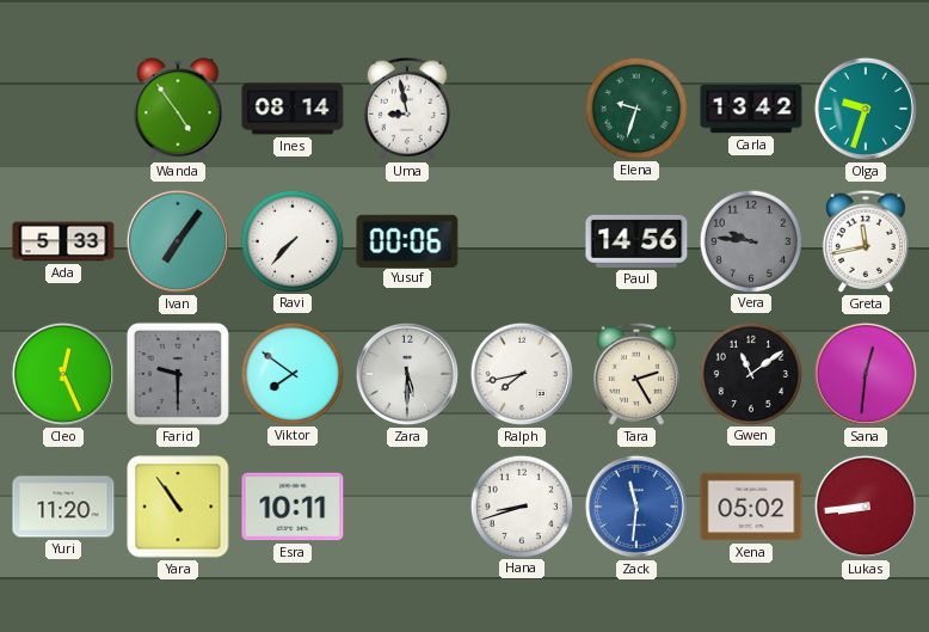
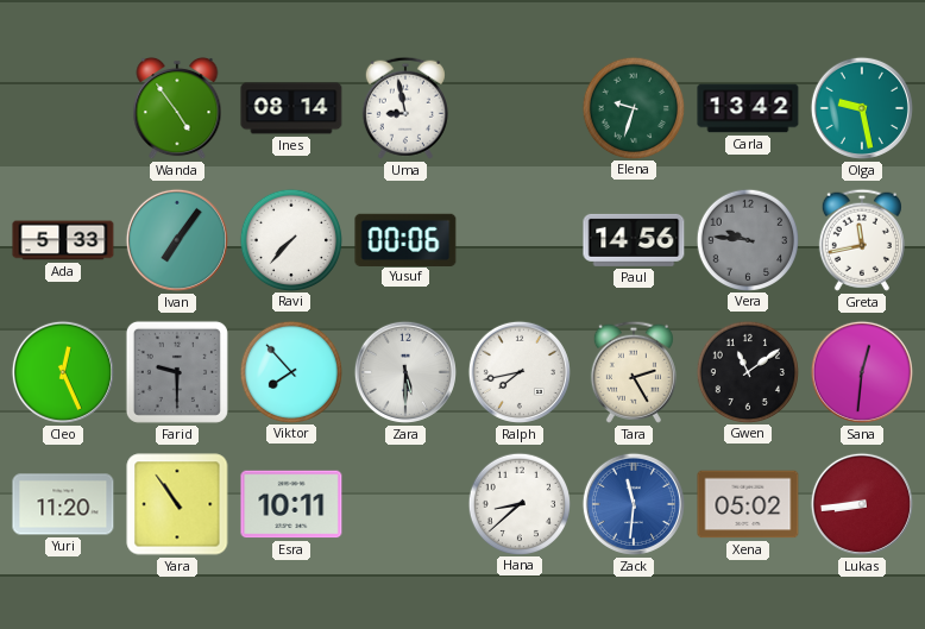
Olga: 9:33 -> 9:28 (862, 108)
Viktor: 7:51 -> 7:53 (290, 371)
Hana: 8:42 -> 8:38 (518, 503)
